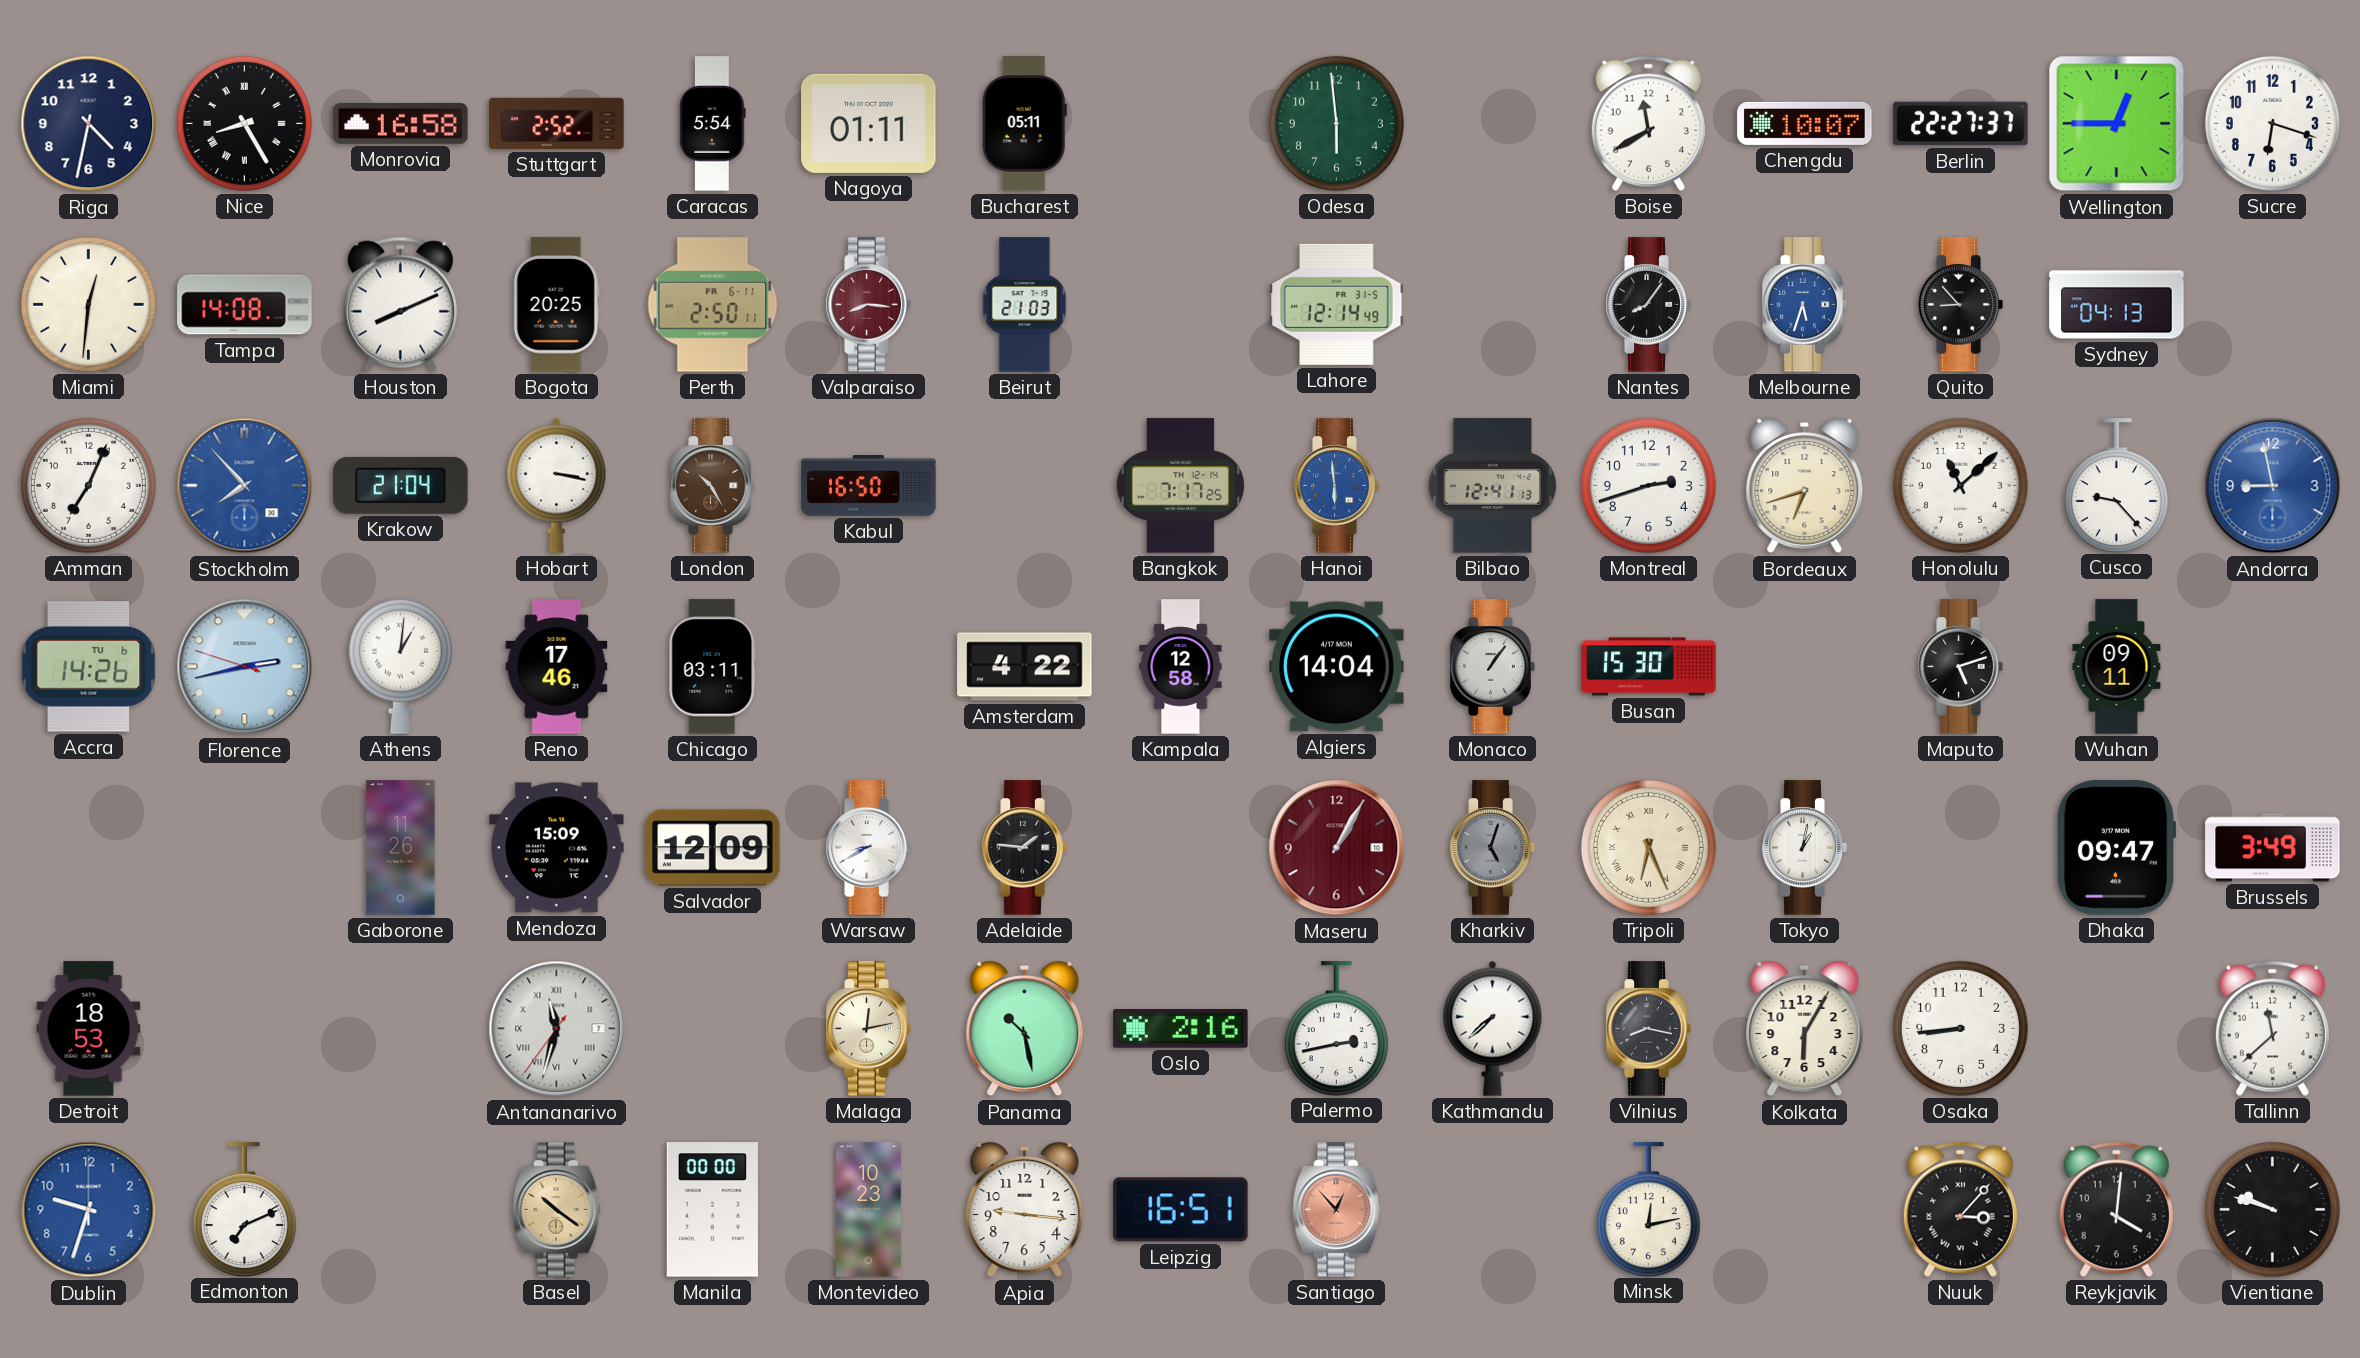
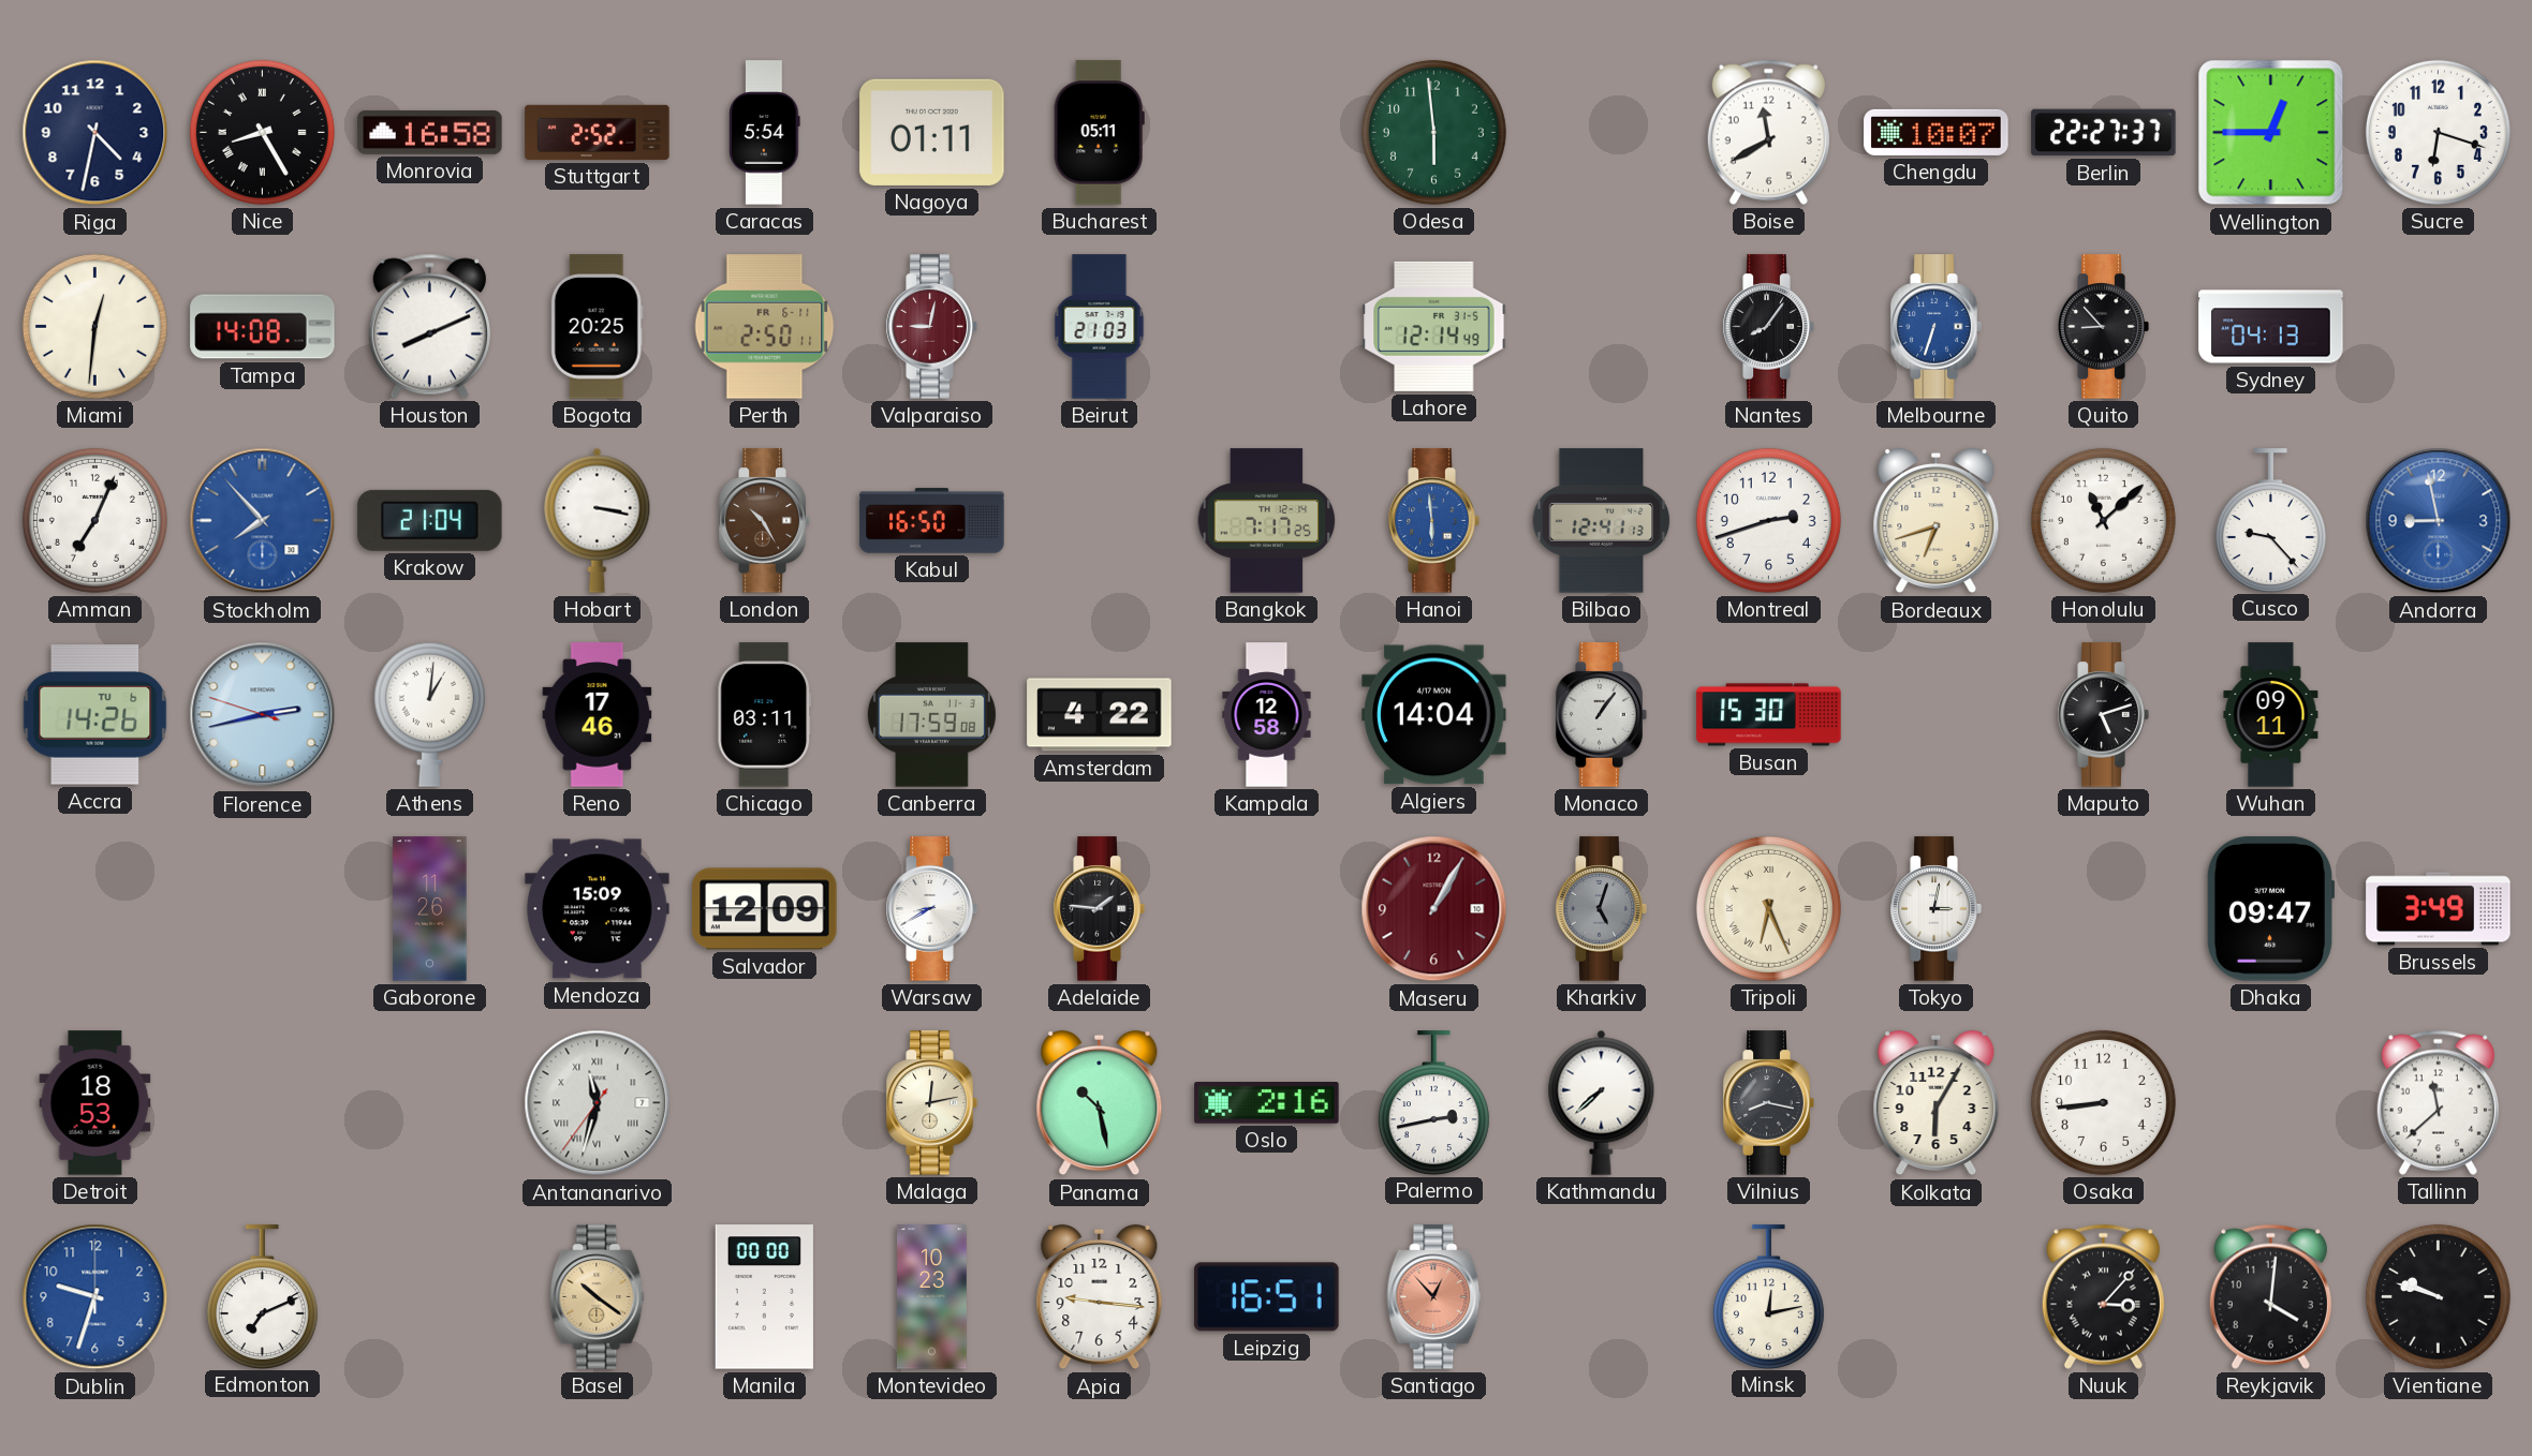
Valparaiso: 8:16 -> 9:02 (931, 327)
Melbourne: 5:33 -> 6:33 (1935, 327)
Canberra: none -> 17:59 (931, 715)
Tokyo: 1:02 -> 3:02 (1935, 909)
